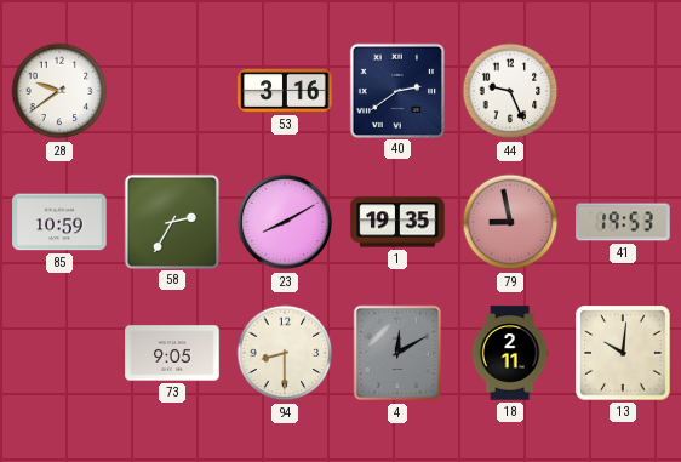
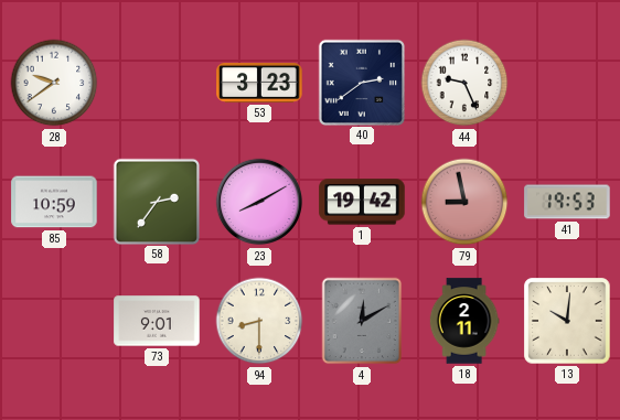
53: 3:16 -> 3:23 (259, 83)
58: 2:35 -> 2:36 (156, 201)
1: 19:35 -> 19:42 (362, 202)
73: 9:05 -> 9:01 (157, 321)
